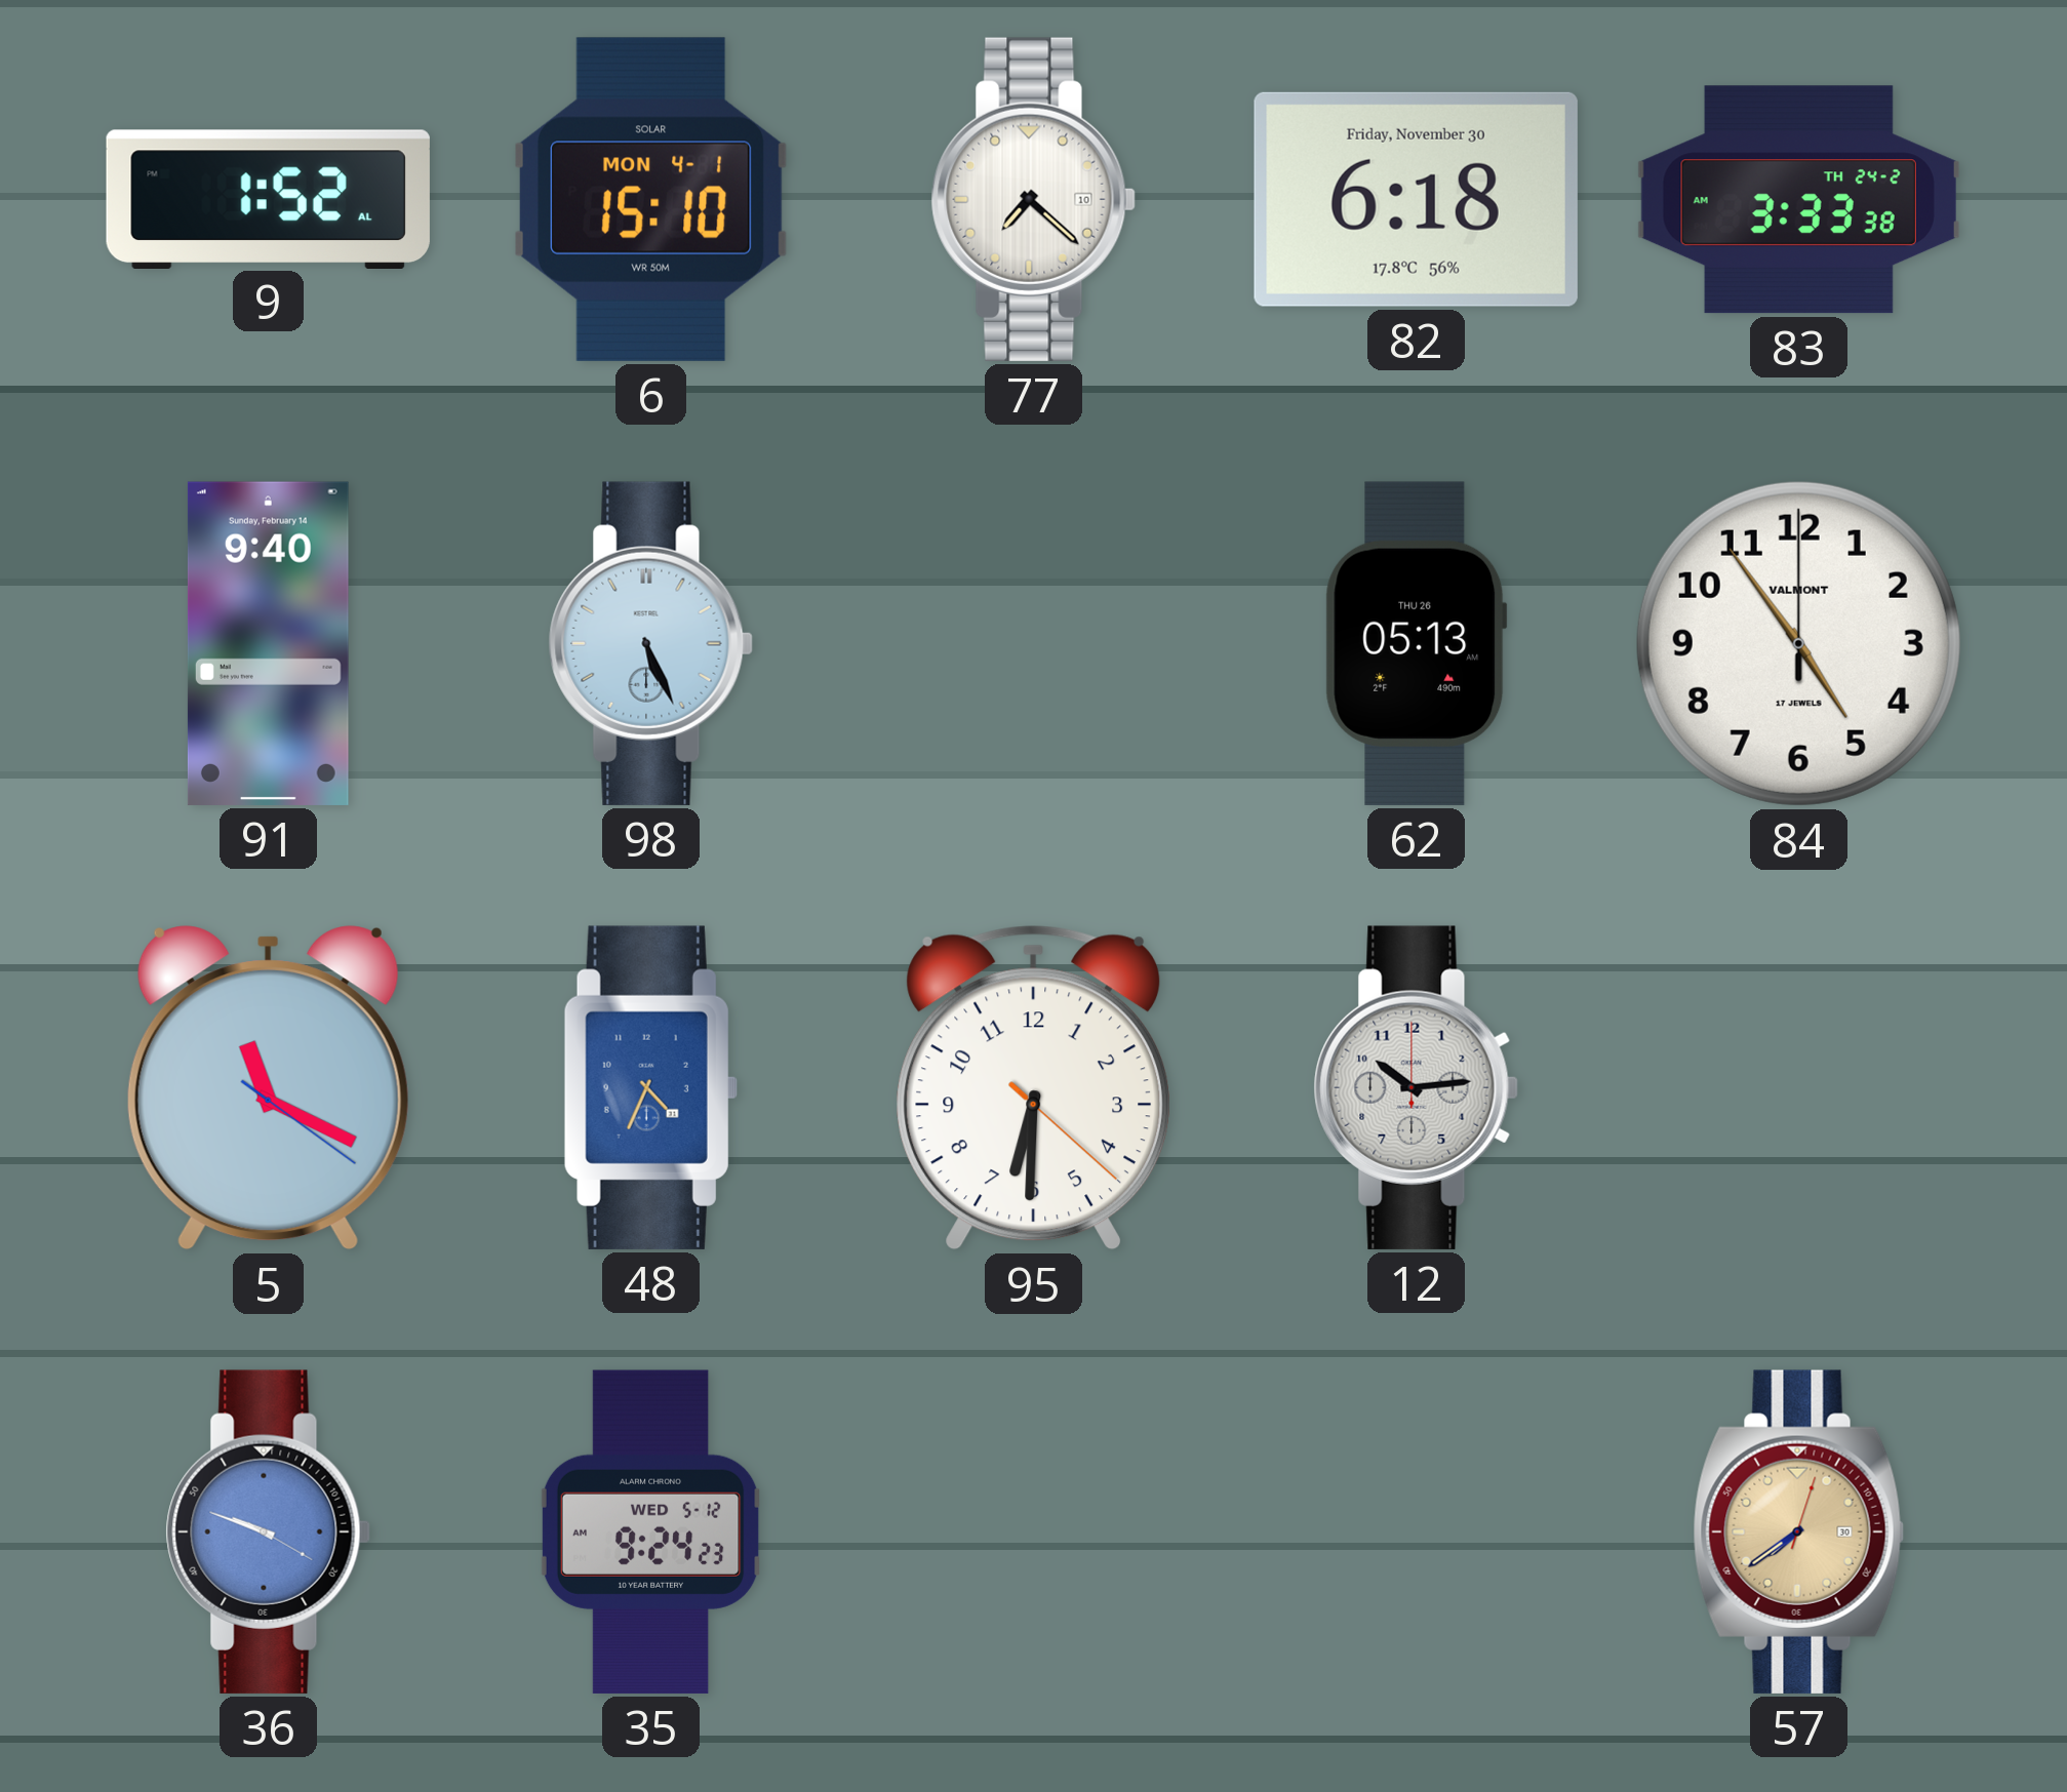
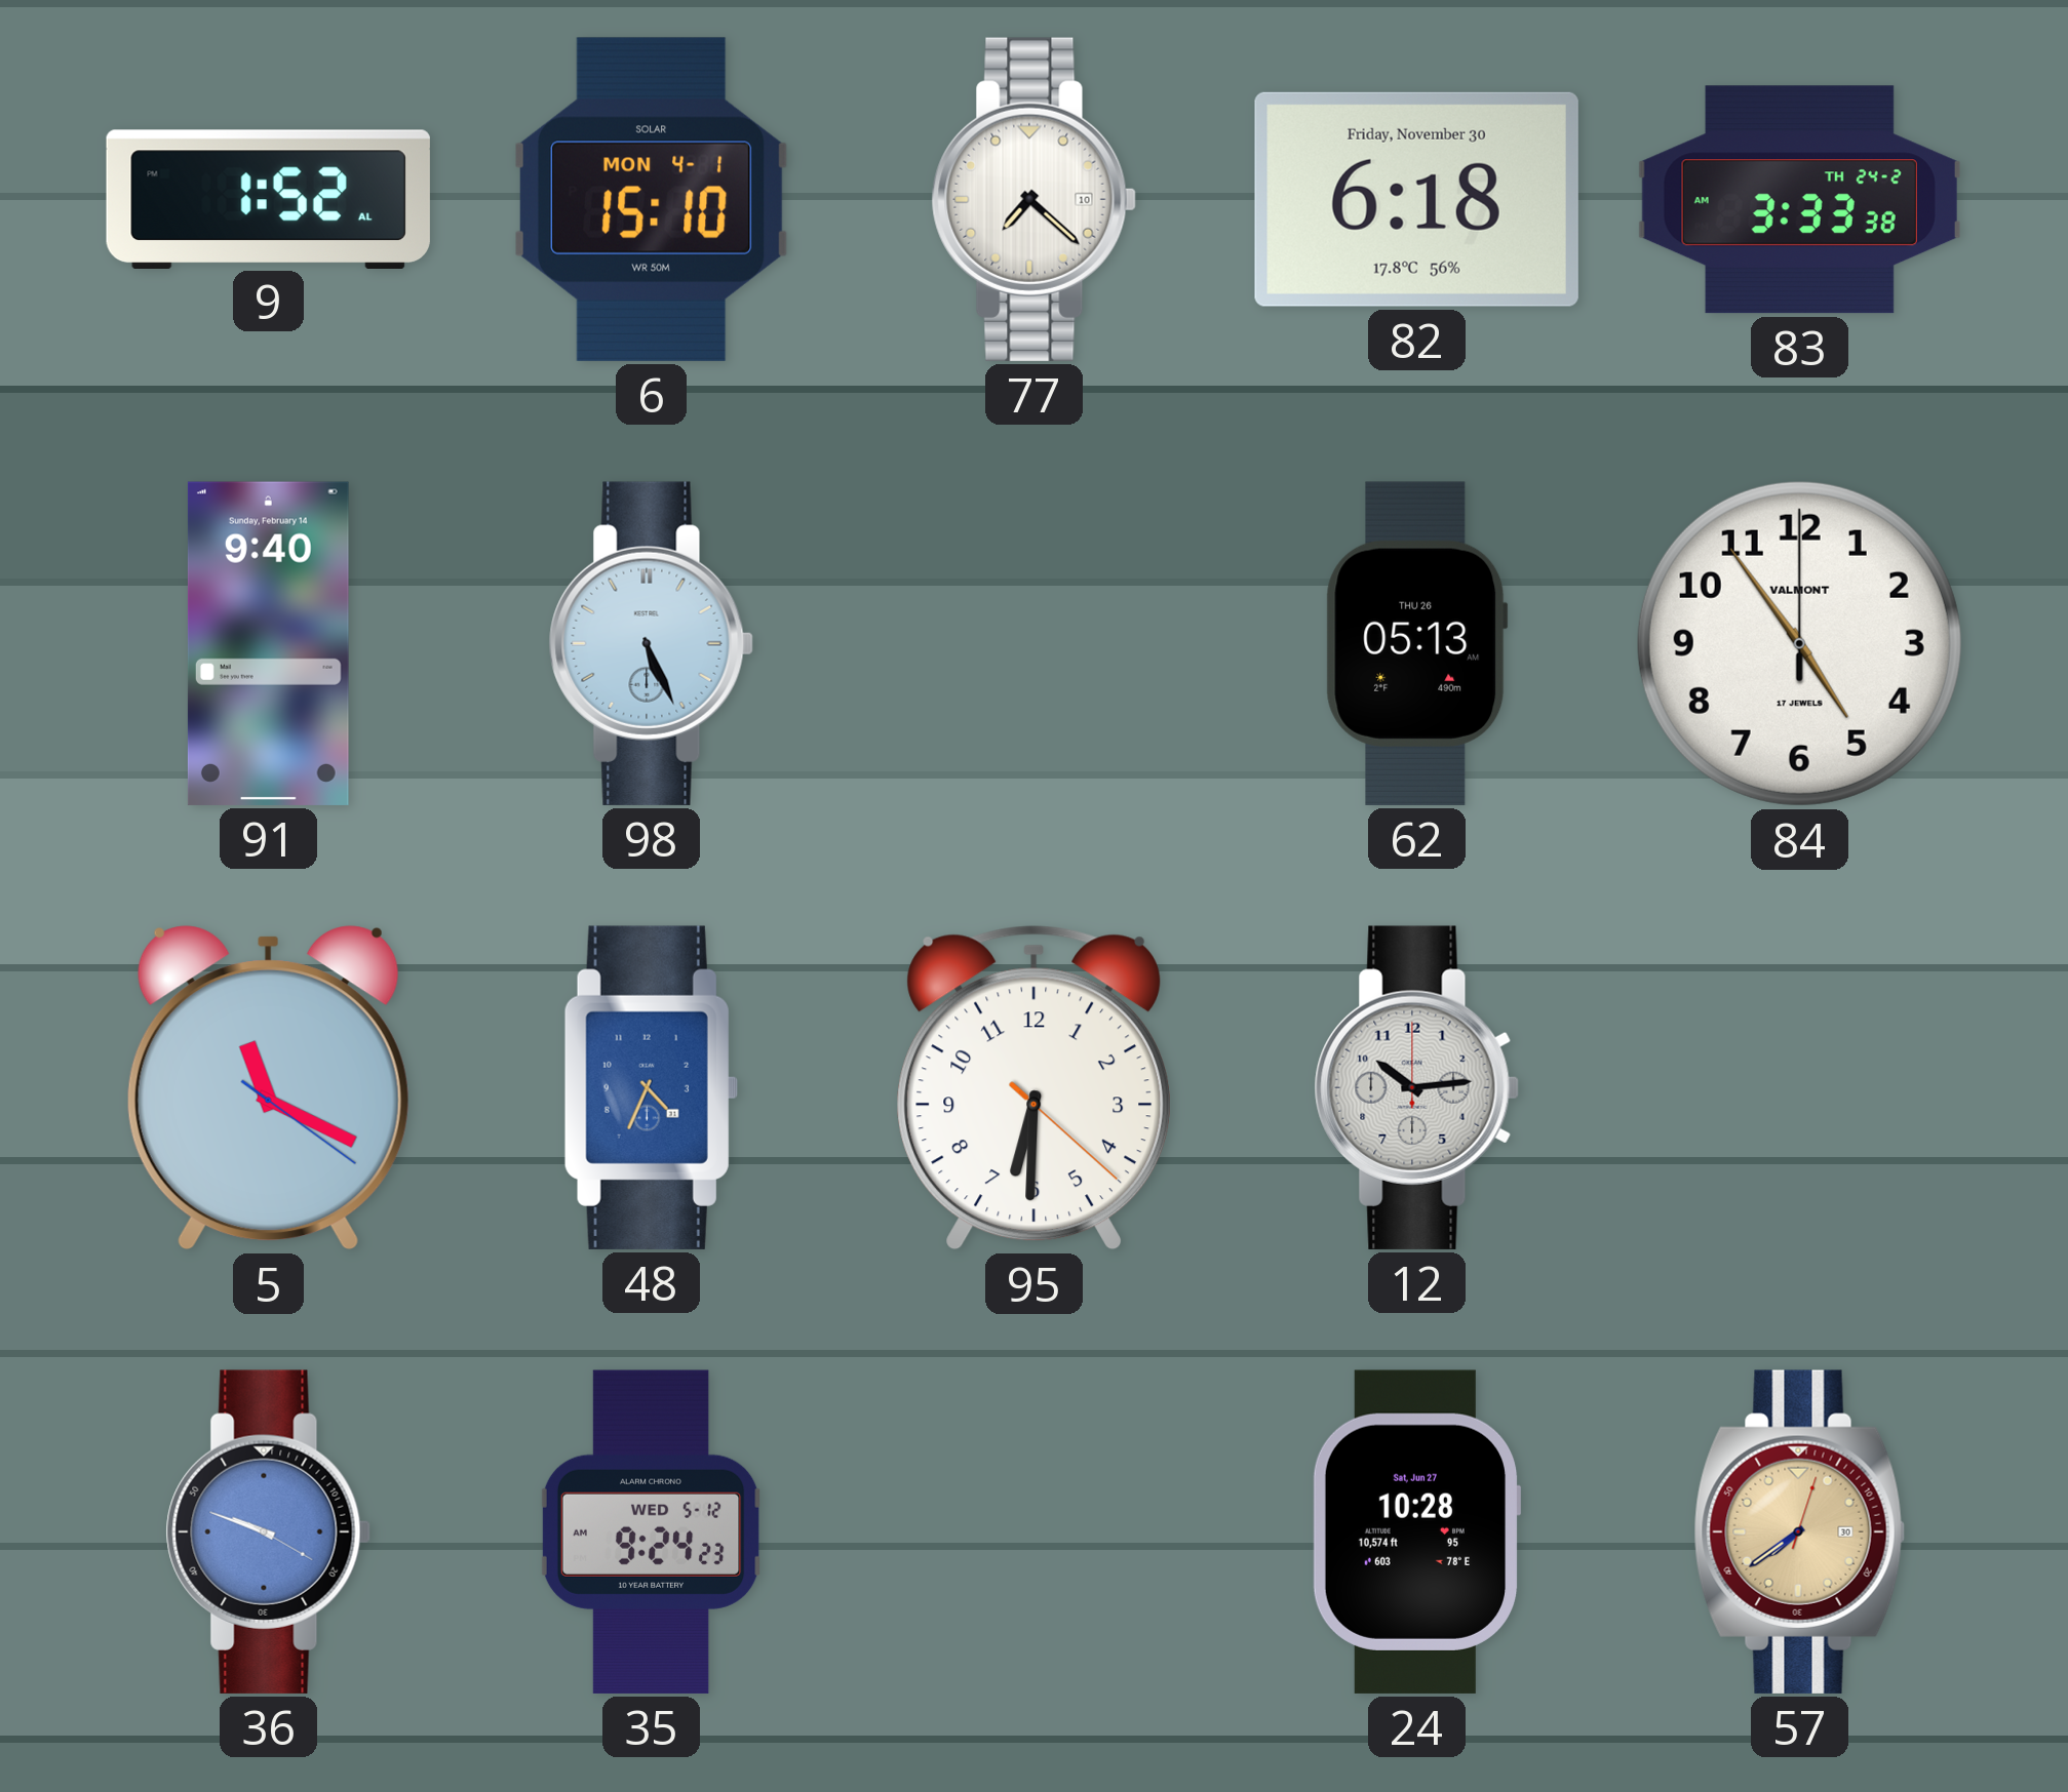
24: none -> 10:28 (1416, 1531)
